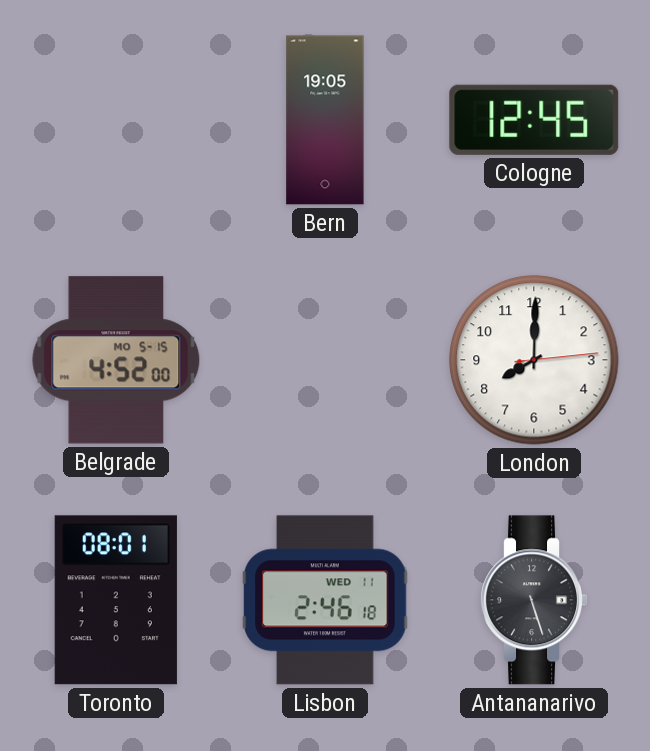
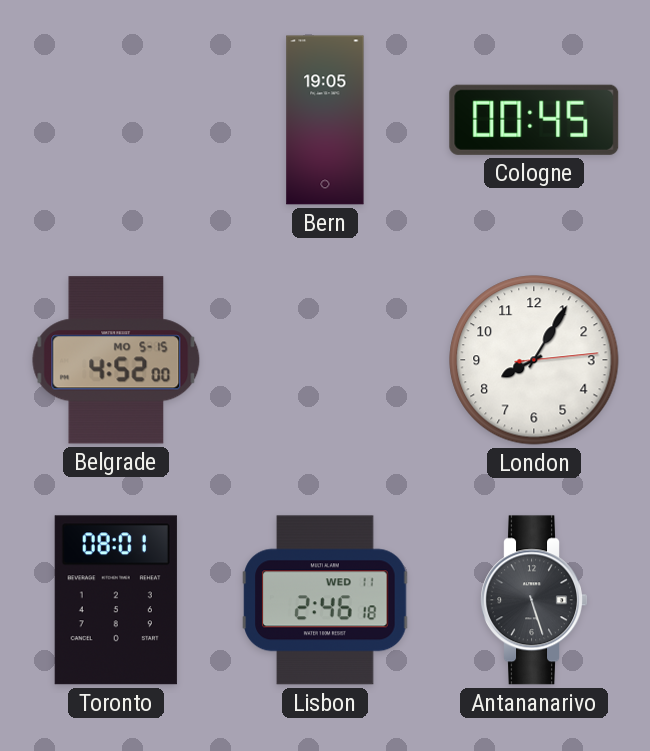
Cologne: 12:45 -> 00:45 (534, 120)
London: 8:00 -> 8:05 (534, 360)
